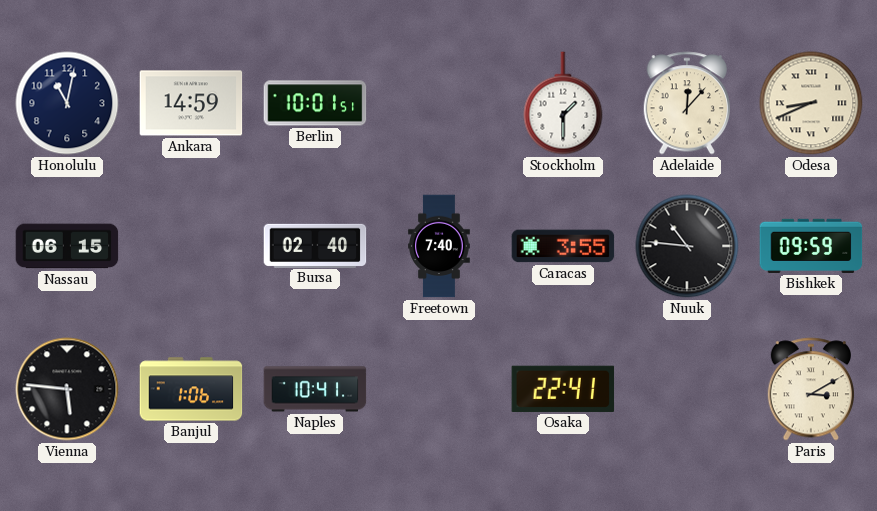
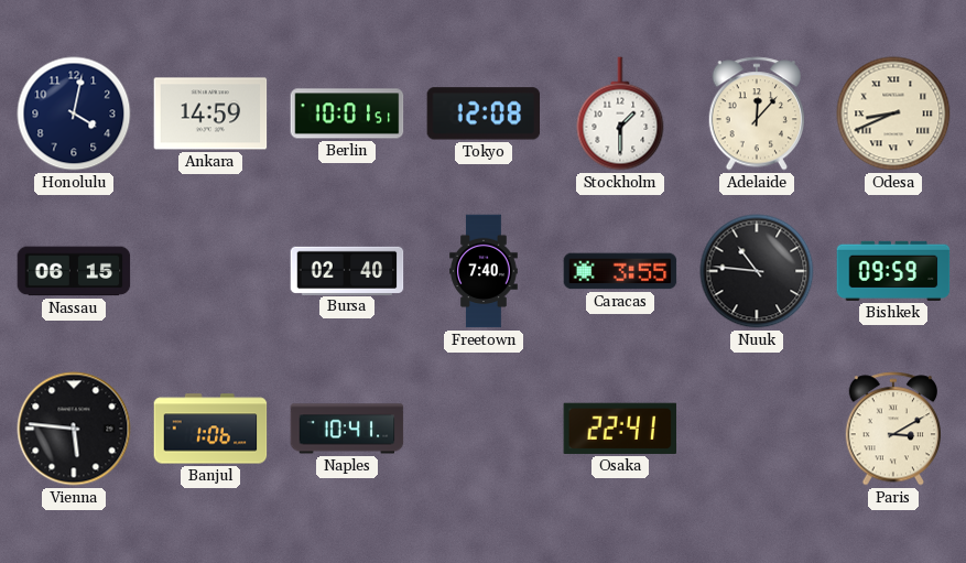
Honolulu: 11:02 -> 4:02 (74, 113)
Tokyo: none -> 12:08 (484, 113)
